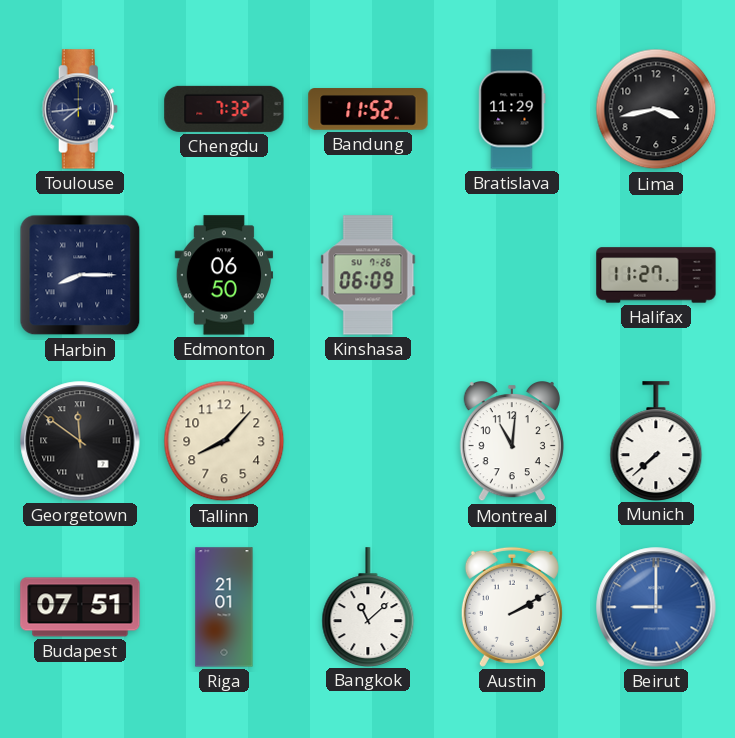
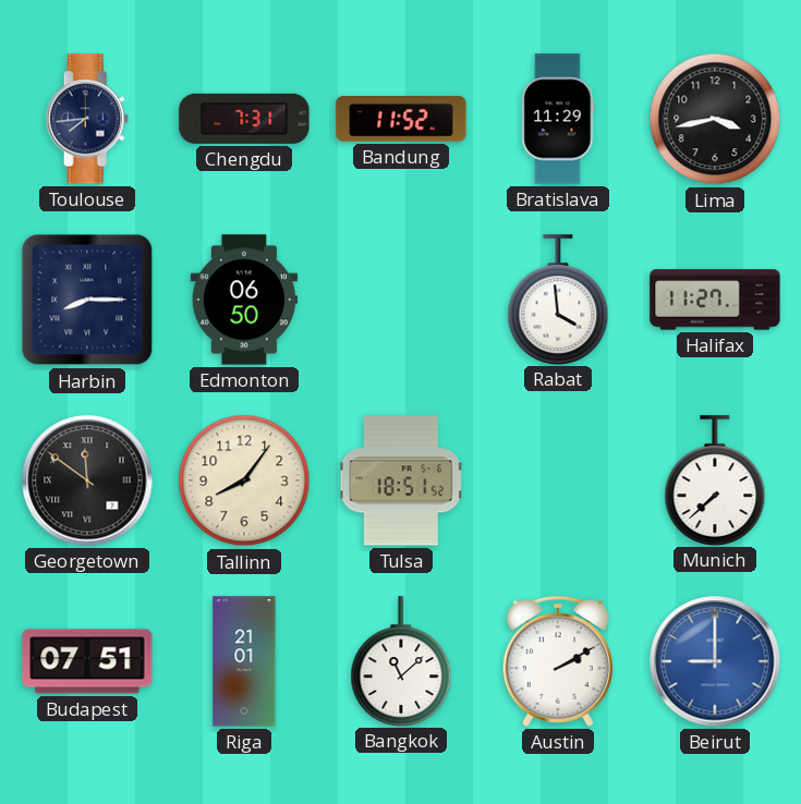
Chengdu: 7:32 -> 7:31 (244, 119)
Kinshasa: 06:09 -> none (368, 275)
Rabat: none -> 3:59 (558, 300)
Tallinn: 8:07 -> 8:06 (244, 480)
Tulsa: none -> 18:51 (401, 480)
Montreal: 11:01 -> none (512, 442)
